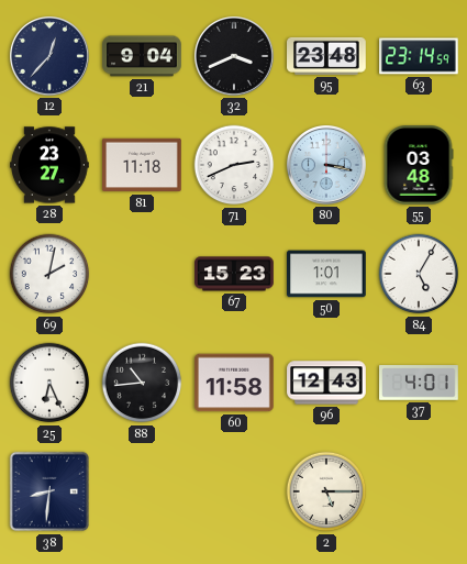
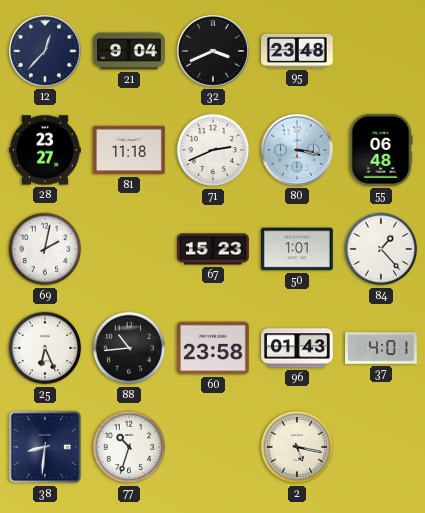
63: 23:14 -> none (420, 56)
55: 03:48 -> 06:48 (381, 151)
84: 5:05 -> 1:23 (381, 249)
60: 11:58 -> 23:58 (214, 348)
96: 12:43 -> 01:43 (297, 348)
77: none -> 10:33 (129, 447)
2: 5:15 -> 5:17 (297, 447)
